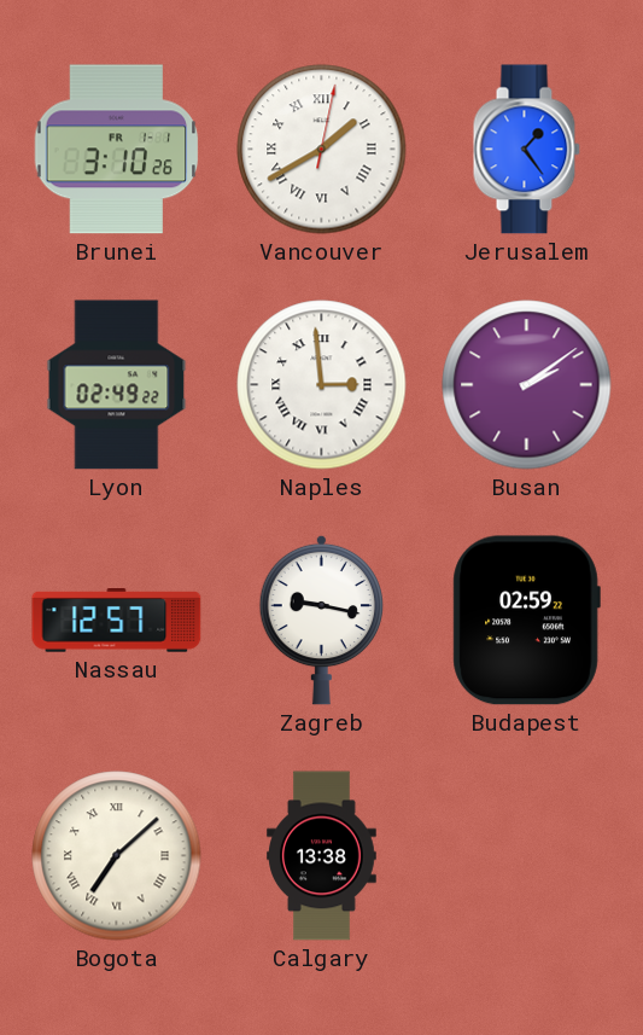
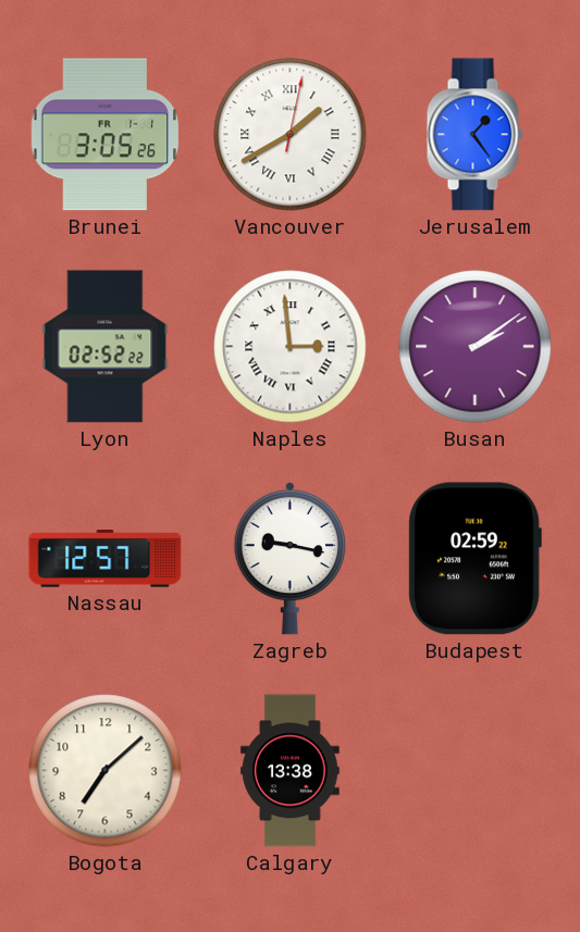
Brunei: 3:10 -> 3:05 (106, 135)
Lyon: 02:49 -> 02:52 (106, 347)
Bogota numerals: Roman -> Arabic (106, 771)
